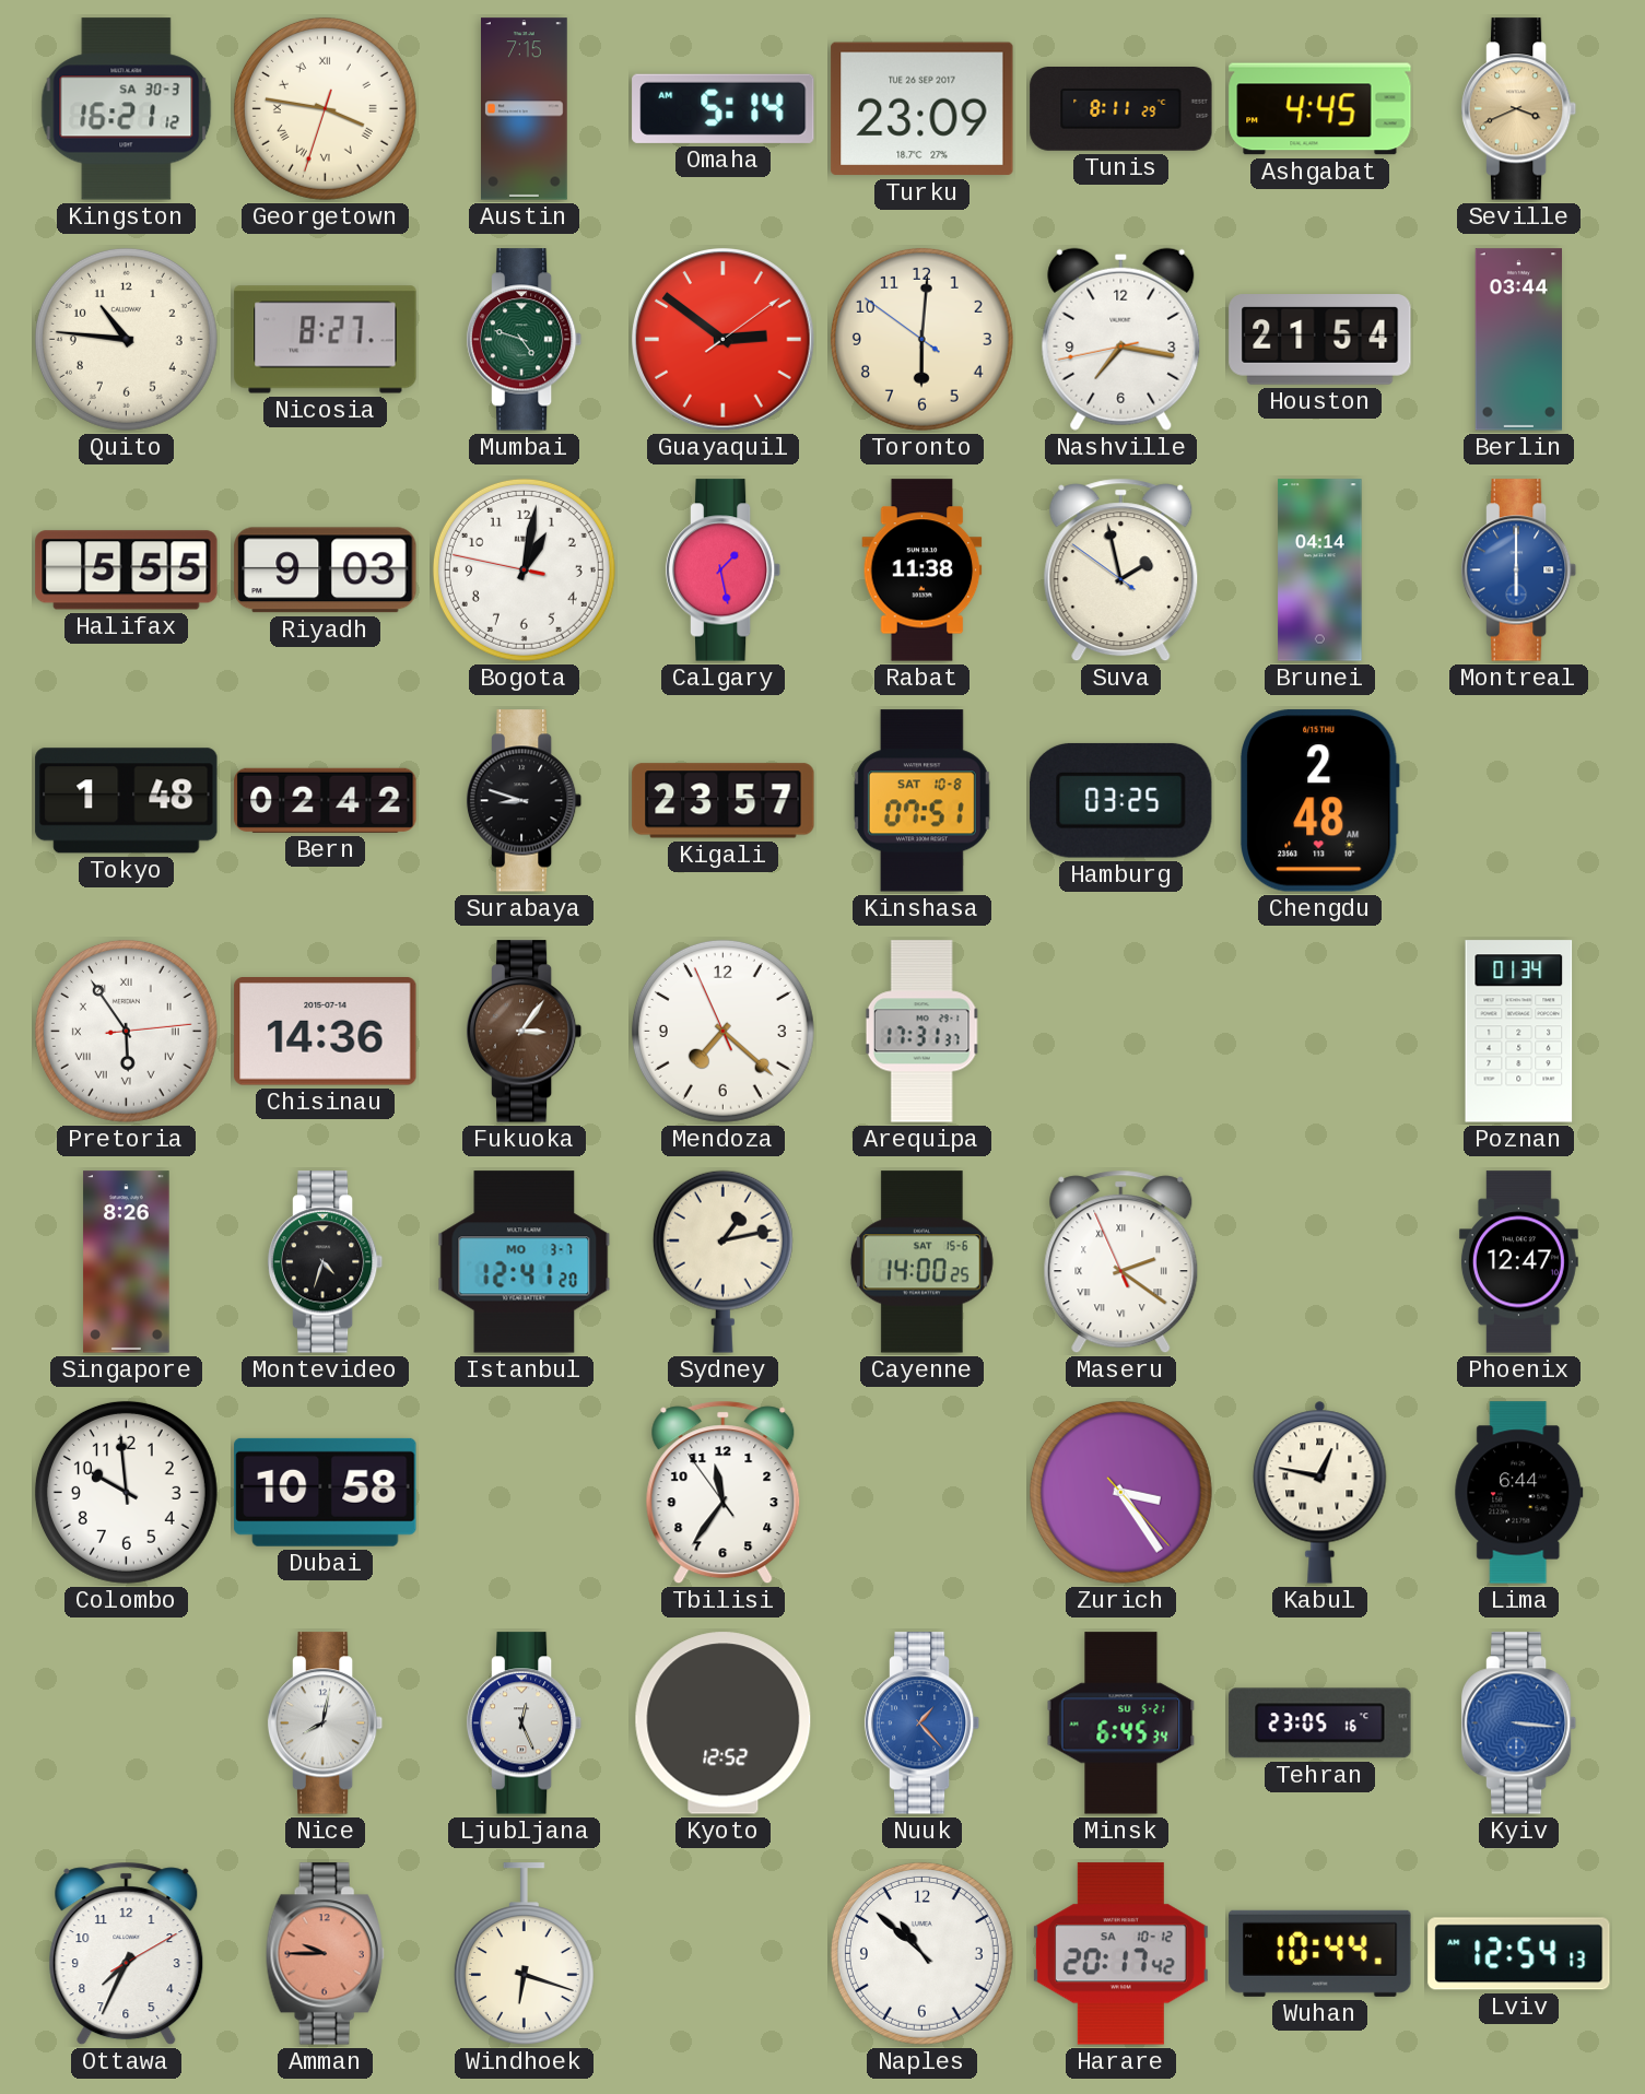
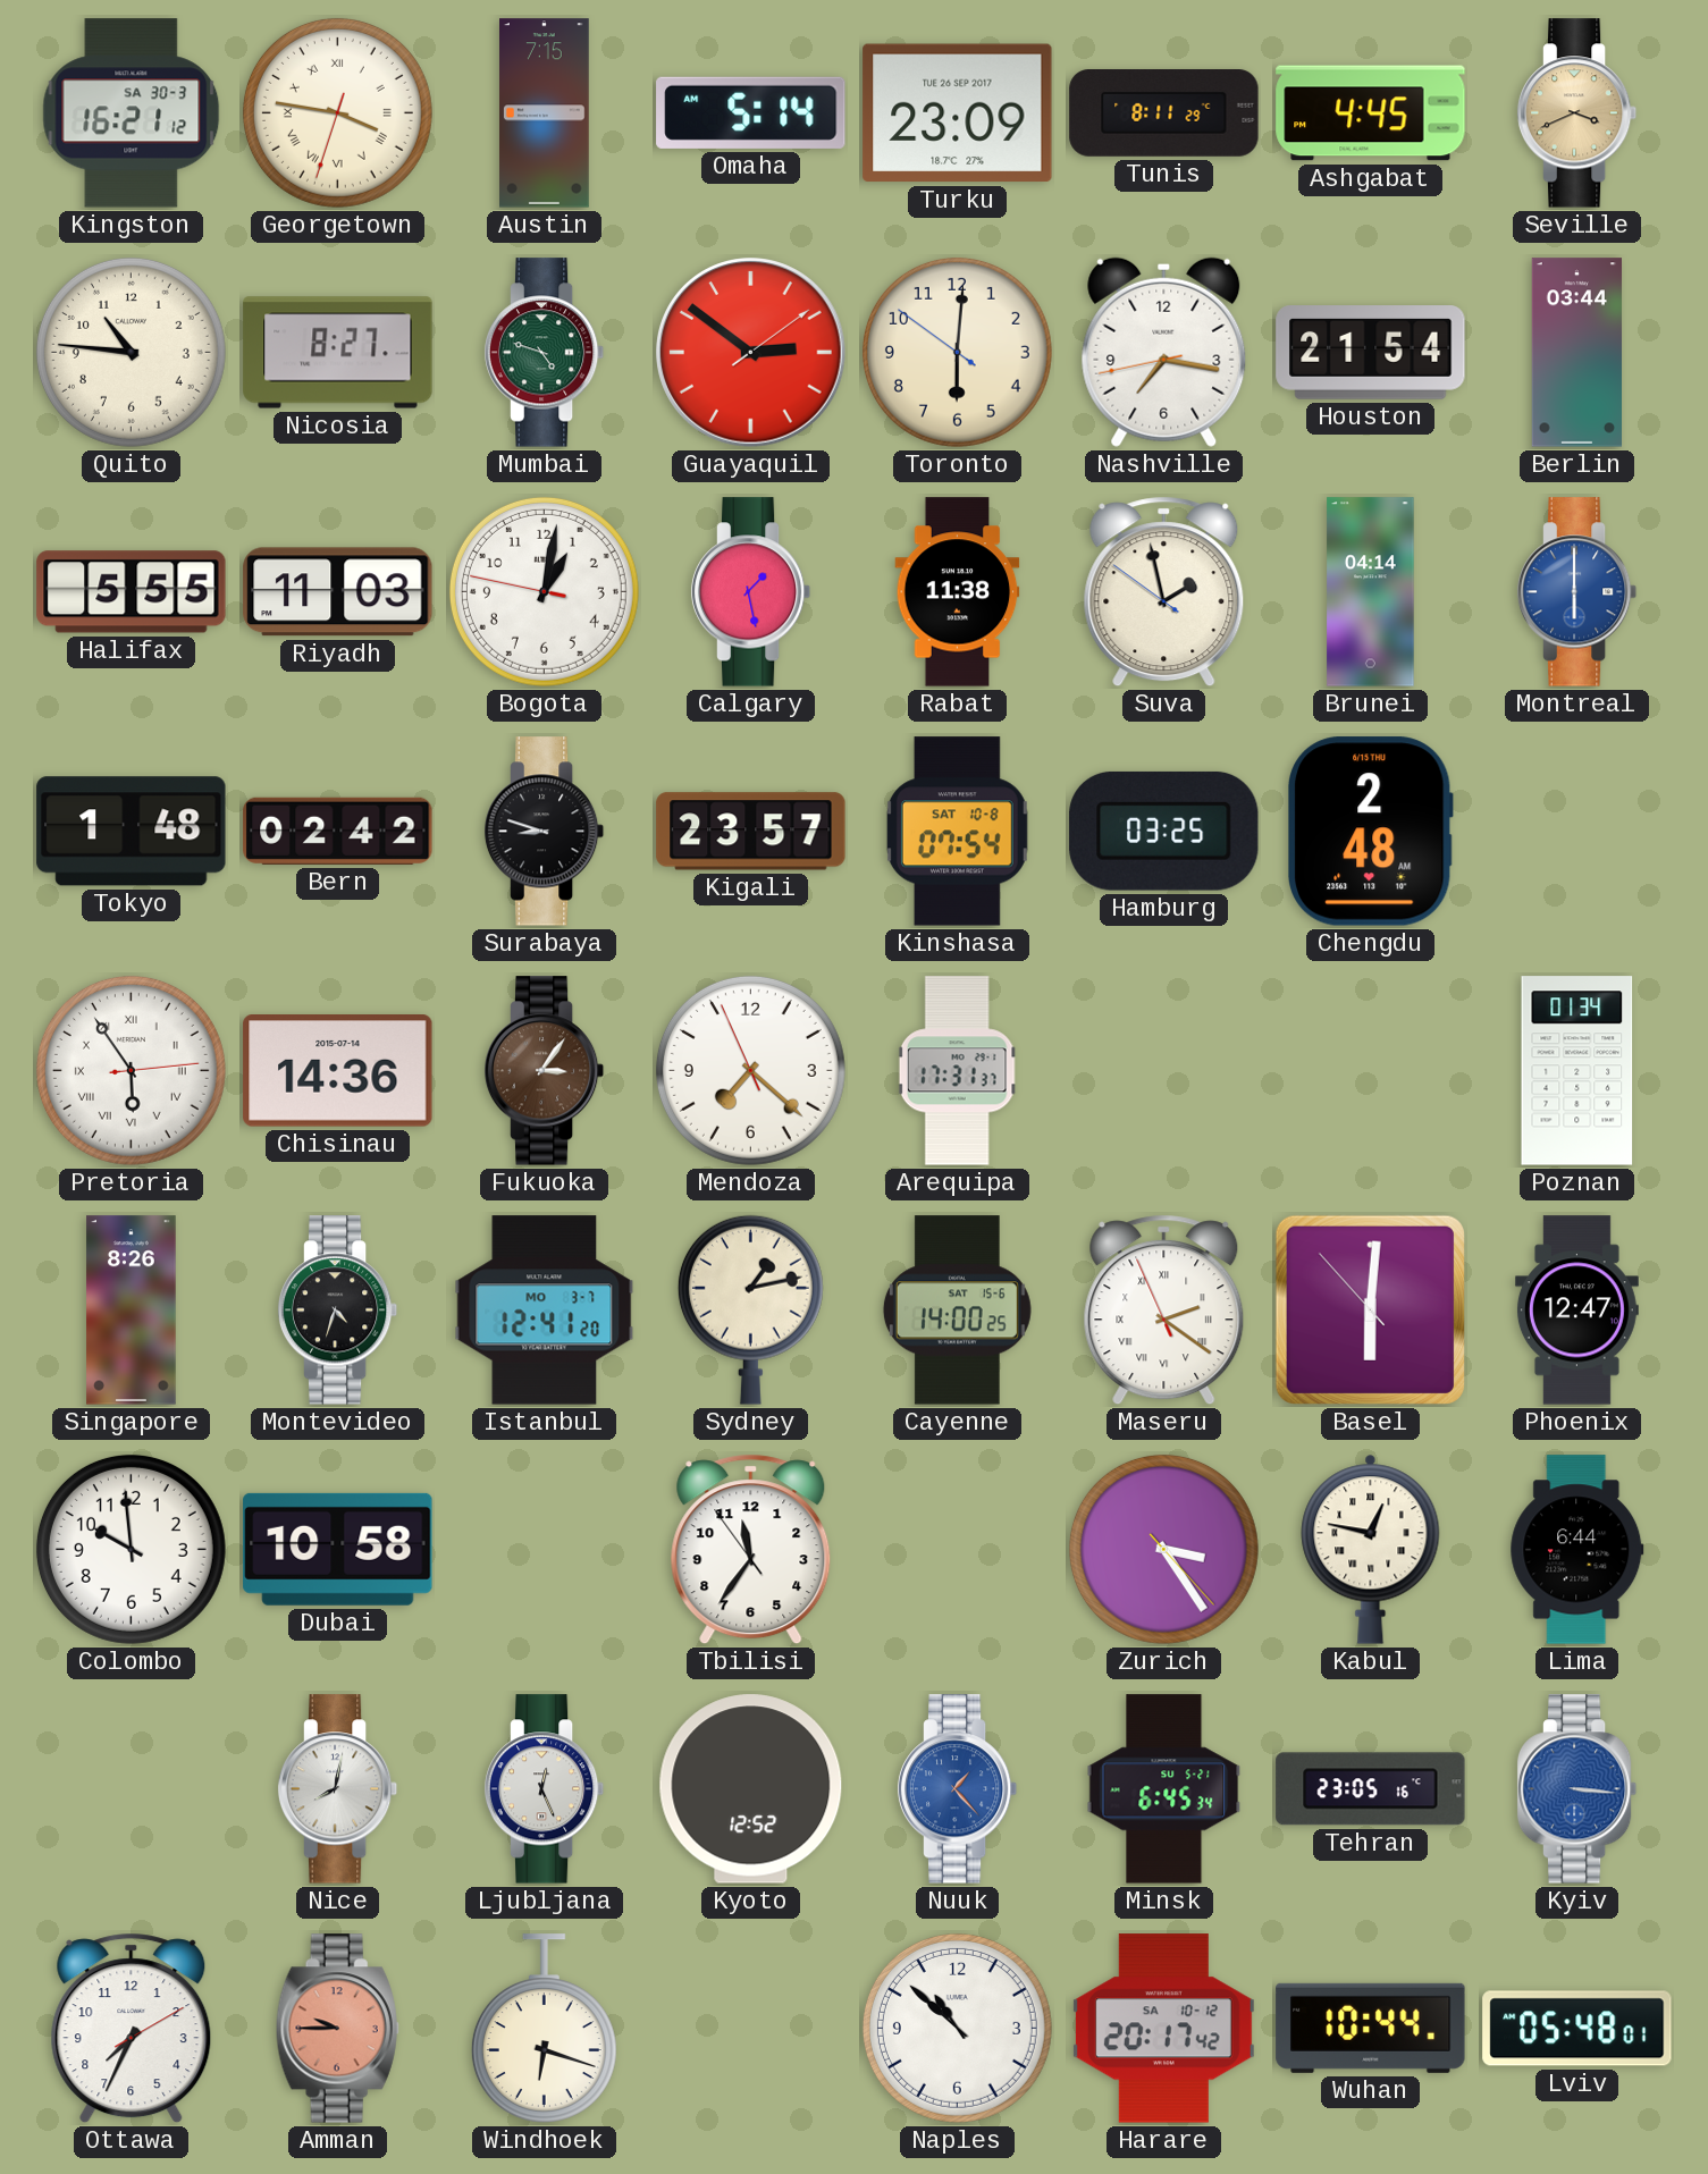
Riyadh: 9:03 -> 11:03 (338, 592)
Kinshasa: 07:51 -> 07:54 (957, 832)
Basel: none -> 6:00 (1370, 1309)
Lviv: 12:54 -> 05:48 (1577, 2029)
